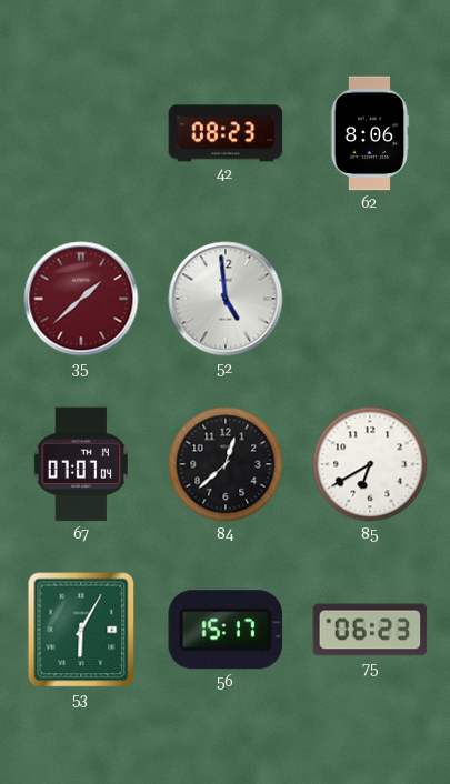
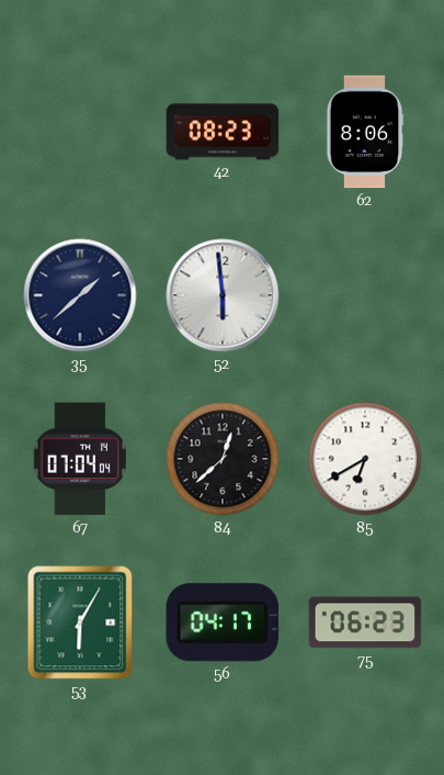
35 dial: burgundy -> navy (80, 295)
52: 4:59 -> 5:59 (223, 295)
67: 07:07 -> 07:04 (80, 459)
56: 15:17 -> 04:17 (221, 622)
